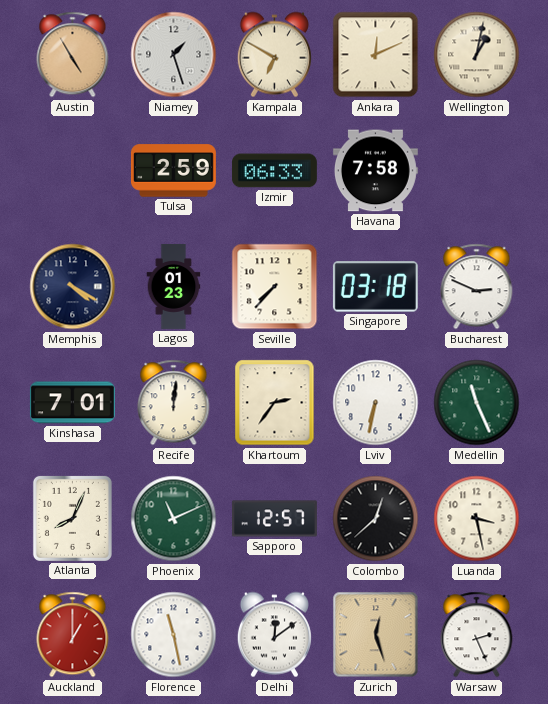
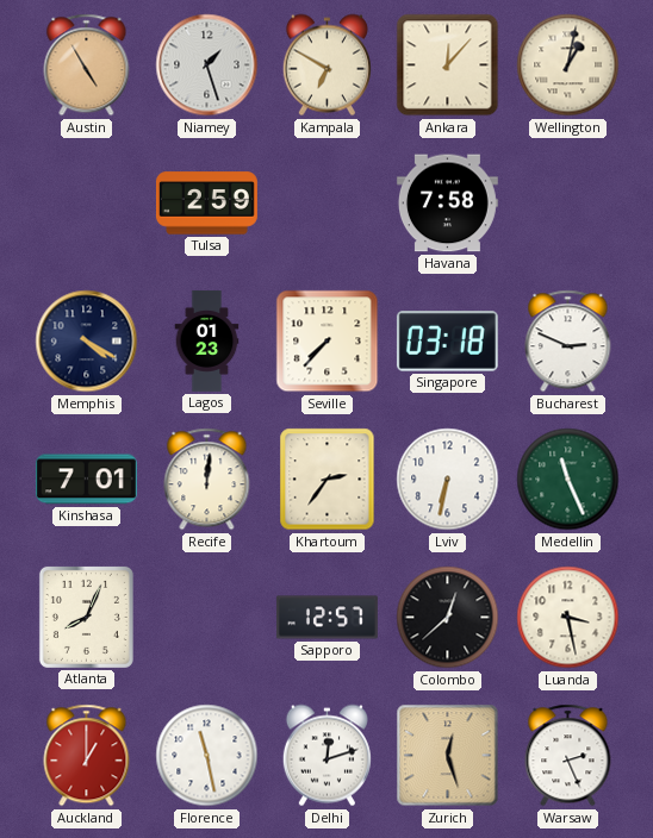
Ankara: 12:11 -> 12:07 (448, 65)
Izmir: 06:33 -> none (274, 171)
Phoenix: 11:11 -> none (174, 519)
Delhi: 12:09 -> 12:12 (326, 756)
